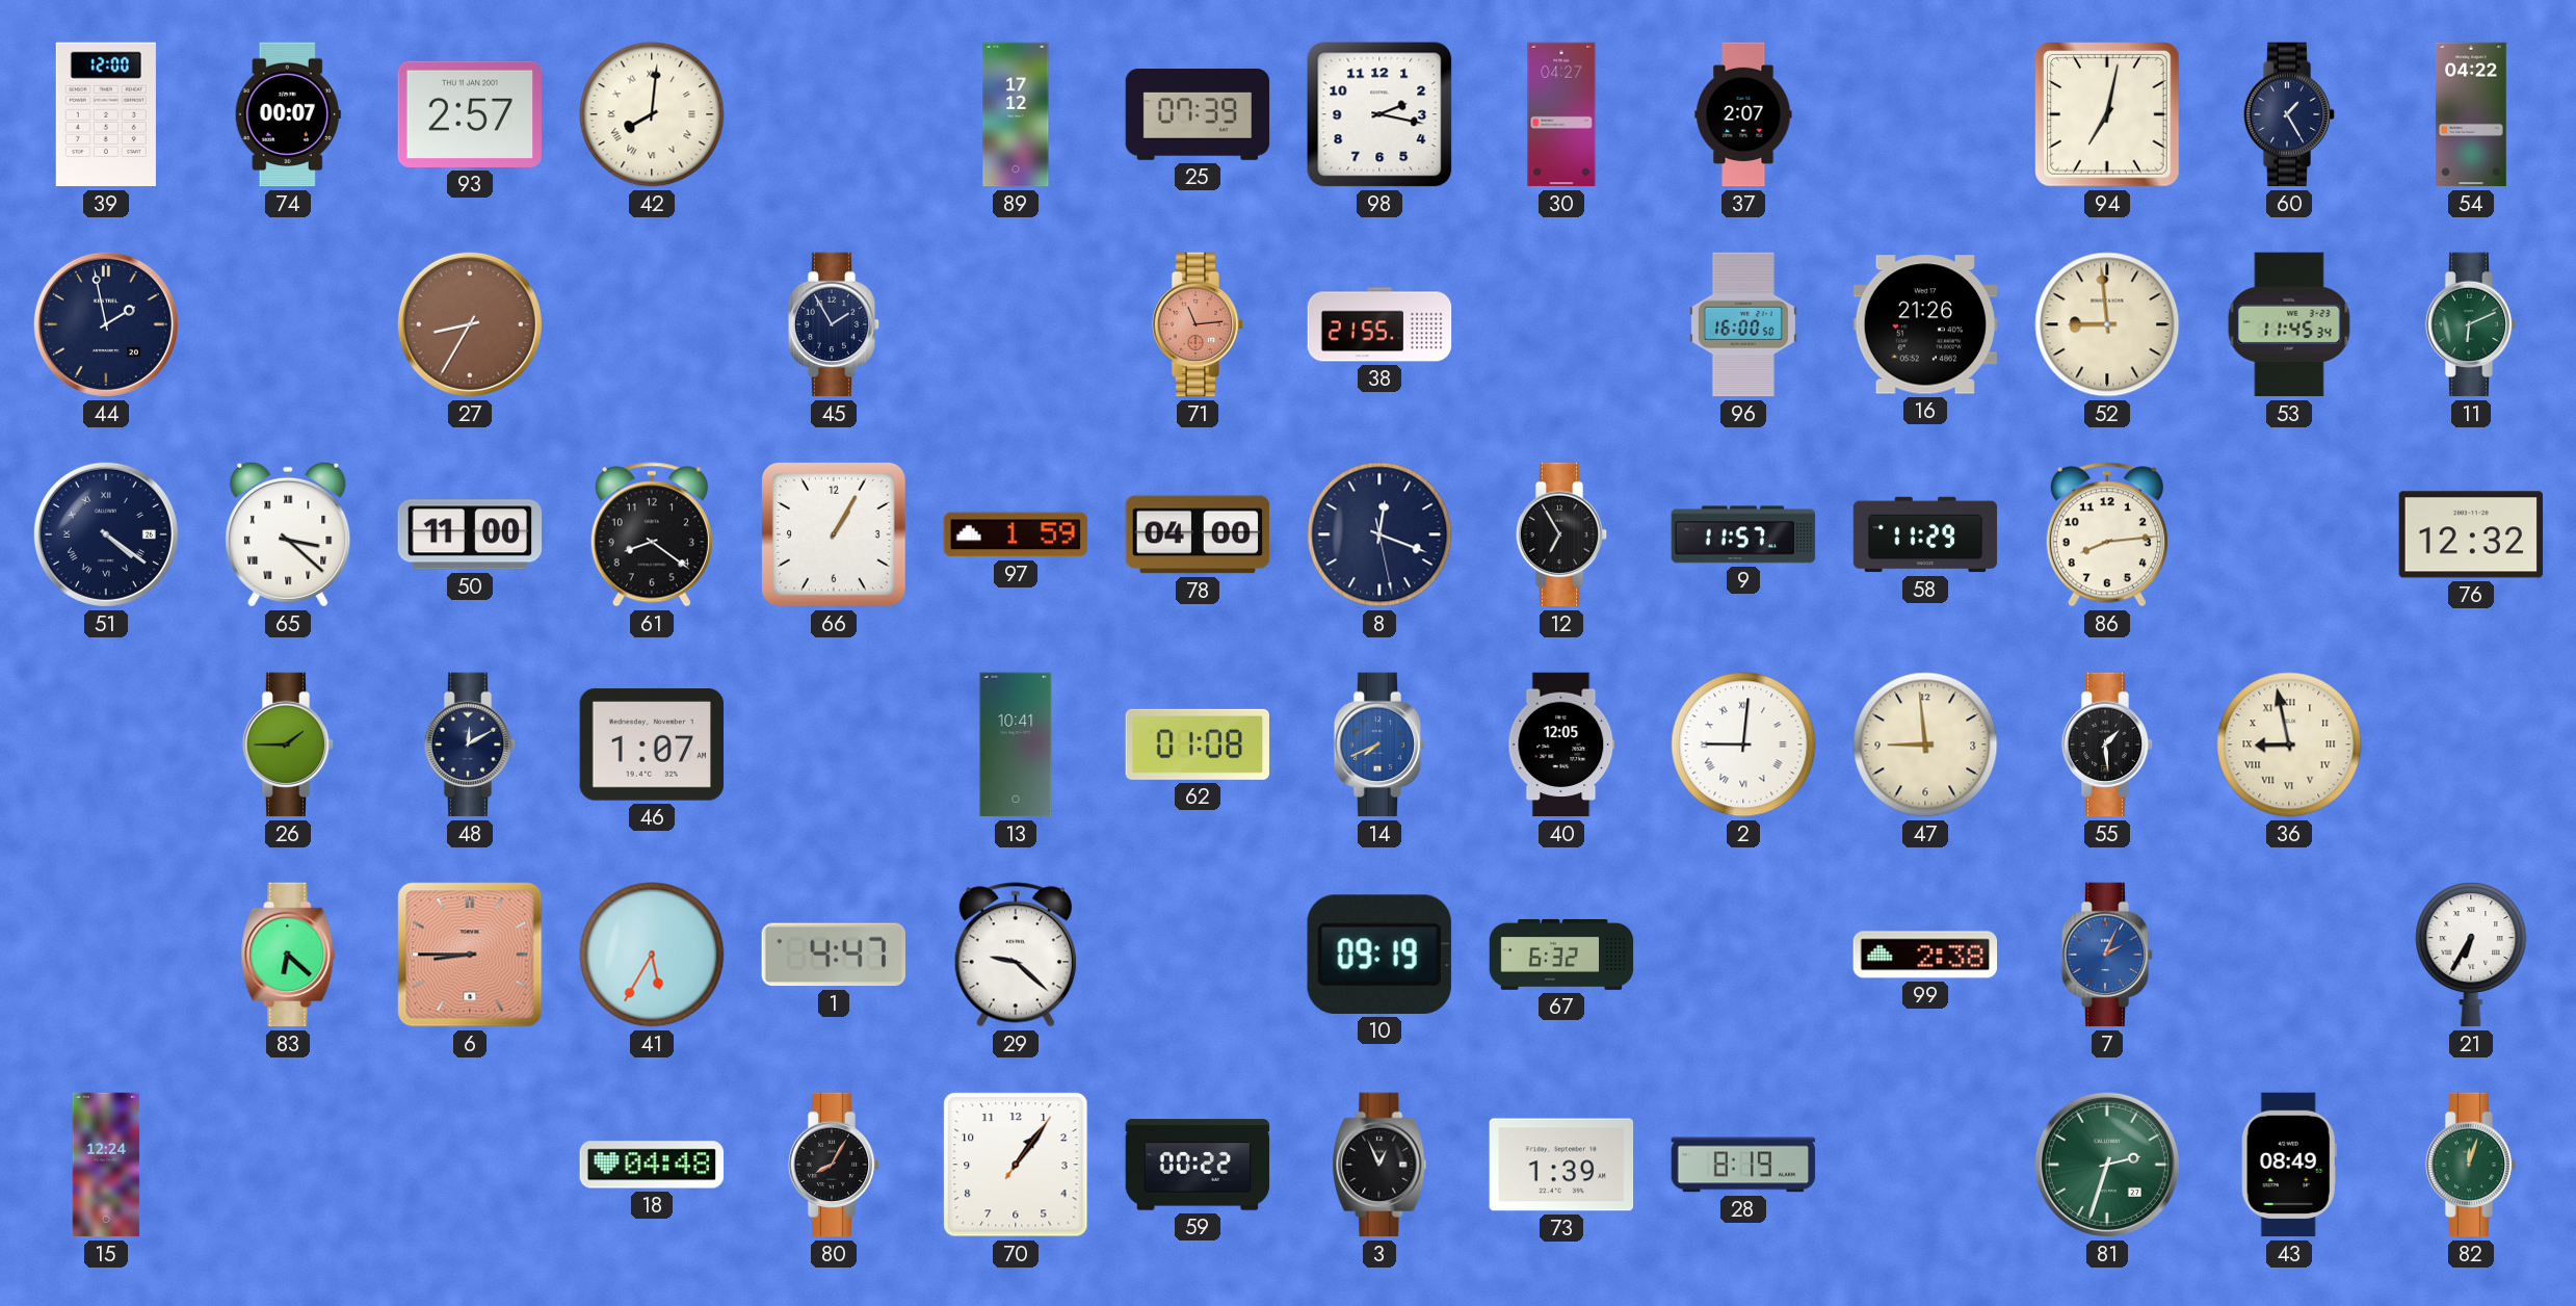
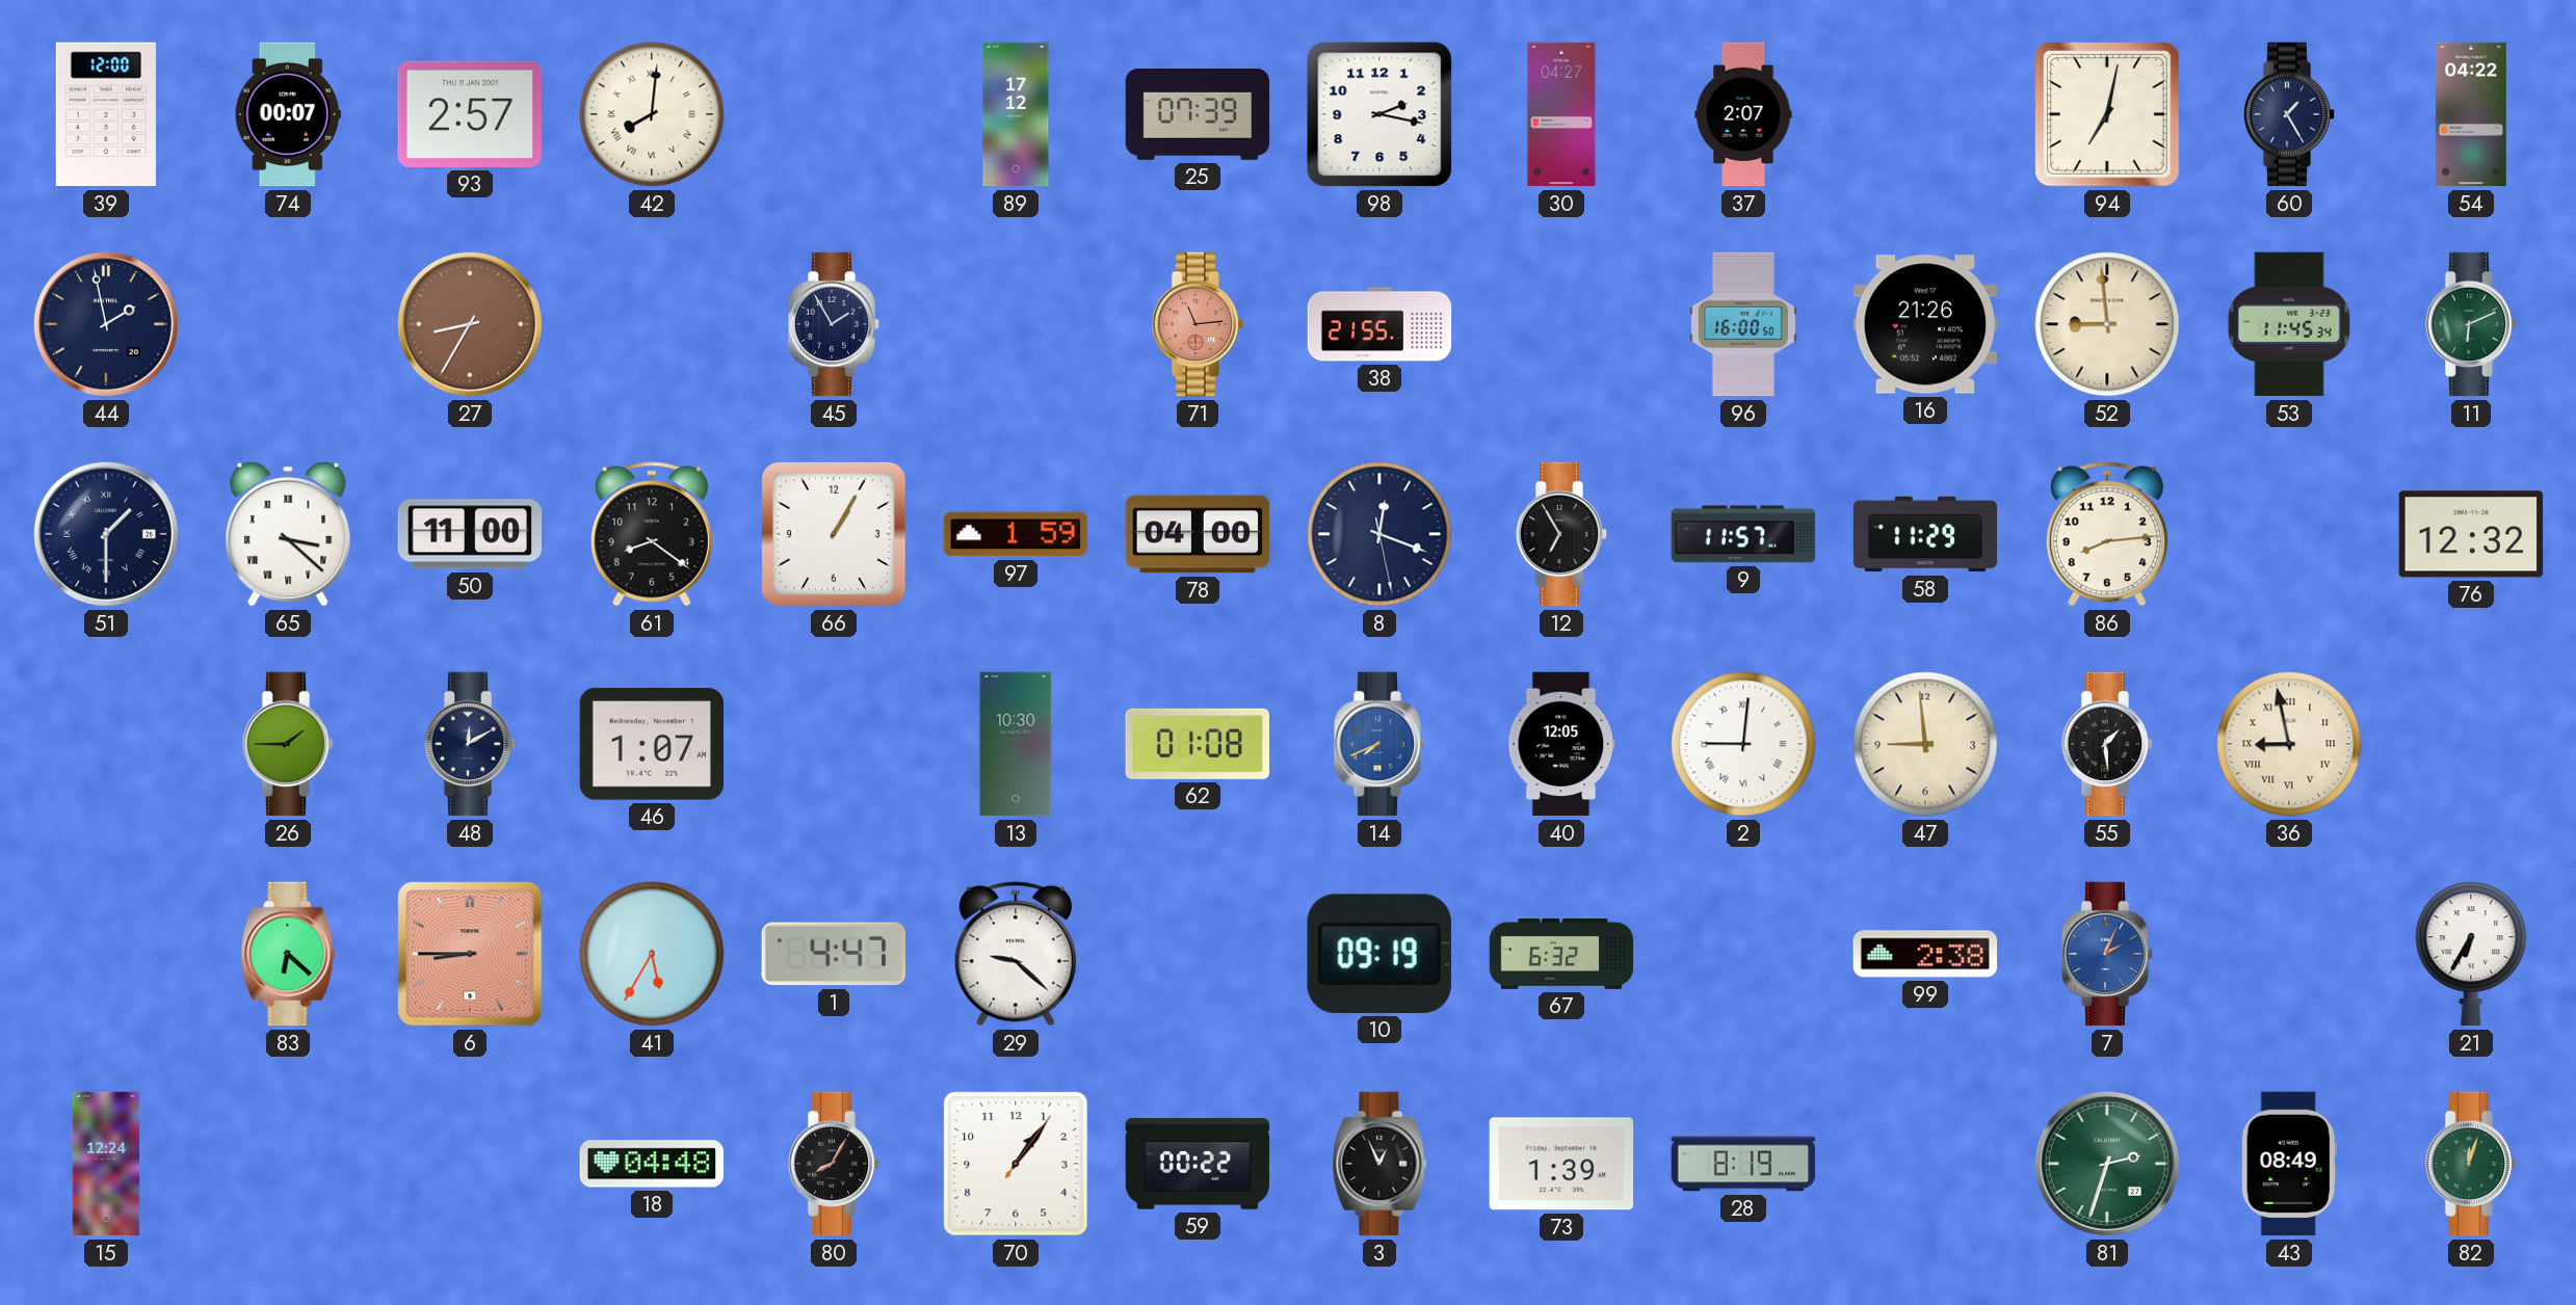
51: 4:21 -> 1:30 (106, 534)
13: 10:41 -> 10:30 (1016, 744)
